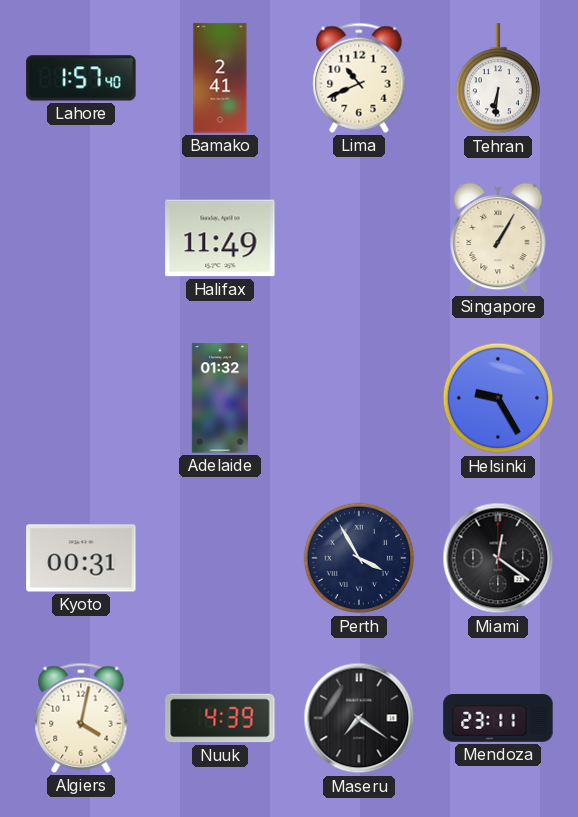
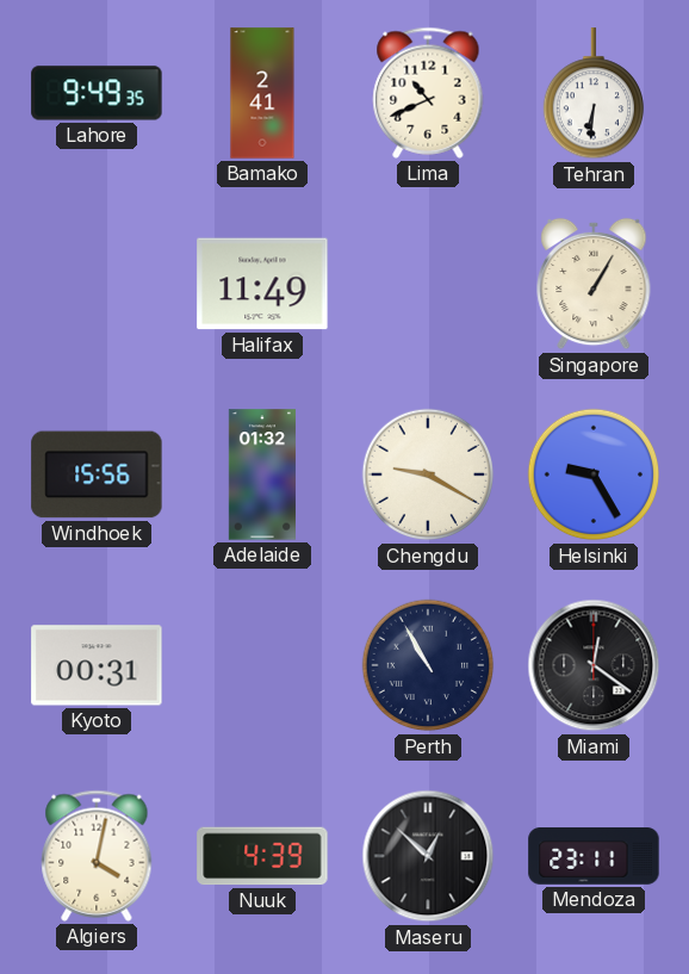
Lahore: 1:57 -> 9:49 (97, 93)
Windhoek: none -> 15:56 (97, 474)
Chengdu: none -> 9:20 (428, 474)
Perth: 3:55 -> 10:55 (428, 665)
Maseru: 7:21 -> 12:52 (428, 856)
